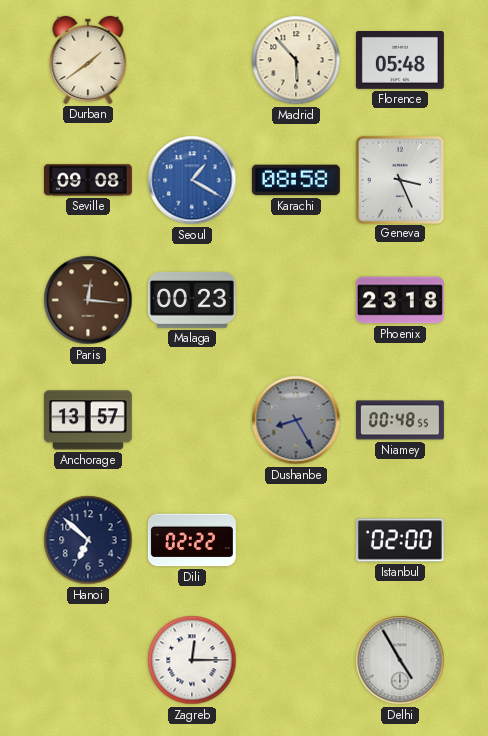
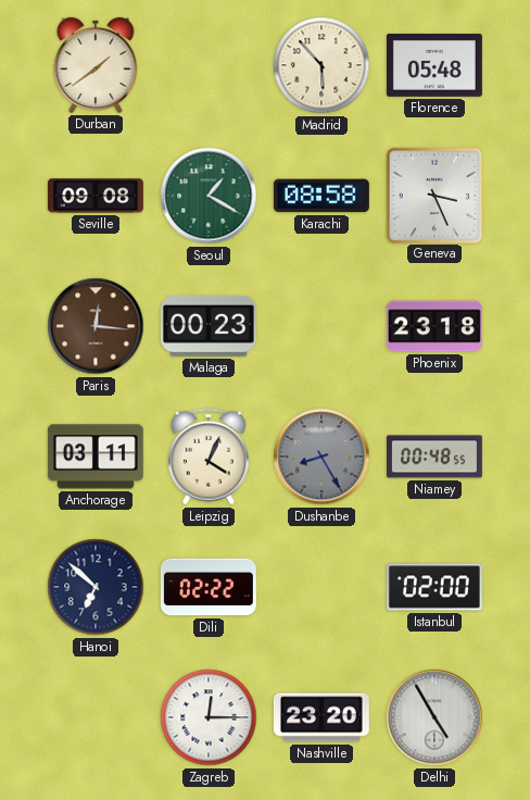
Seoul dial: blue -> green (209, 196)
Anchorage: 13:57 -> 03:11 (96, 457)
Leipzig: none -> 4:04 (209, 457)
Nashville: none -> 23:20 (321, 717)
